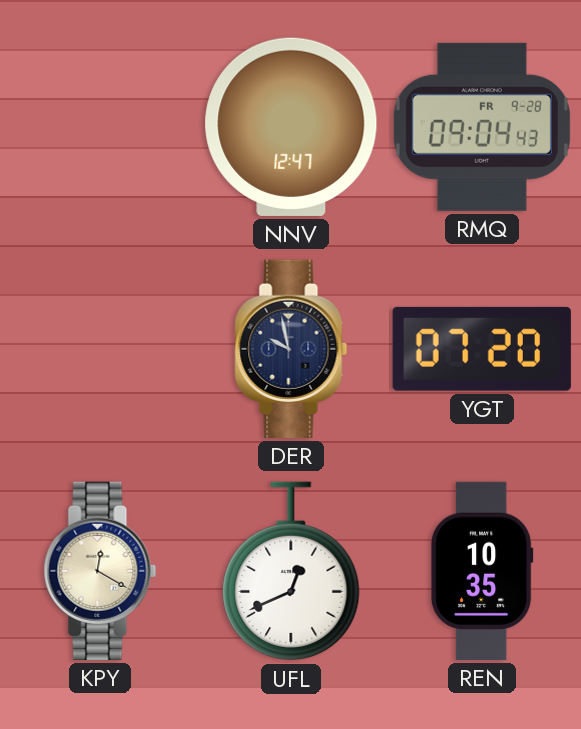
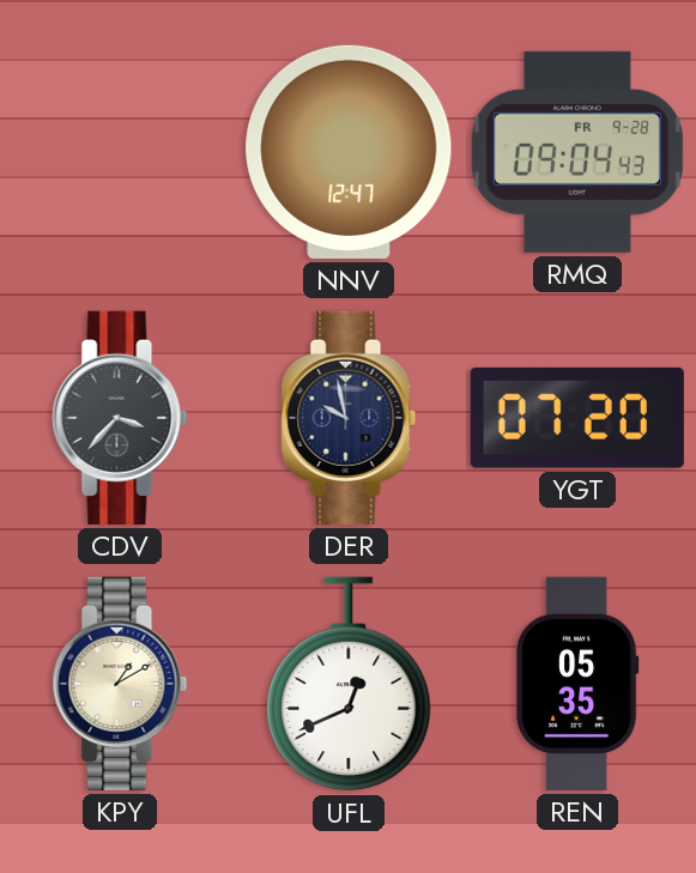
CDV: none -> 3:37 (120, 418)
KPY: 12:20 -> 1:10 (120, 684)
REN: 10:35 -> 05:35 (577, 684)
